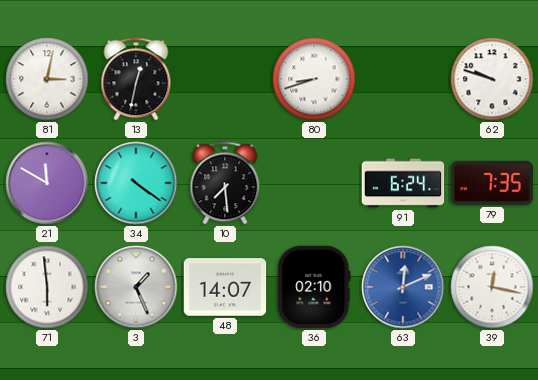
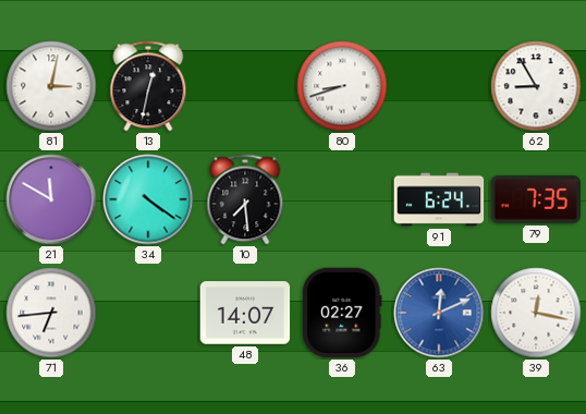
62: 9:48 -> 8:55 (536, 86)
71: 5:59 -> 6:44 (51, 313)
3: 1:26 -> none (136, 287)
36: 02:10 -> 02:27 (342, 313)
